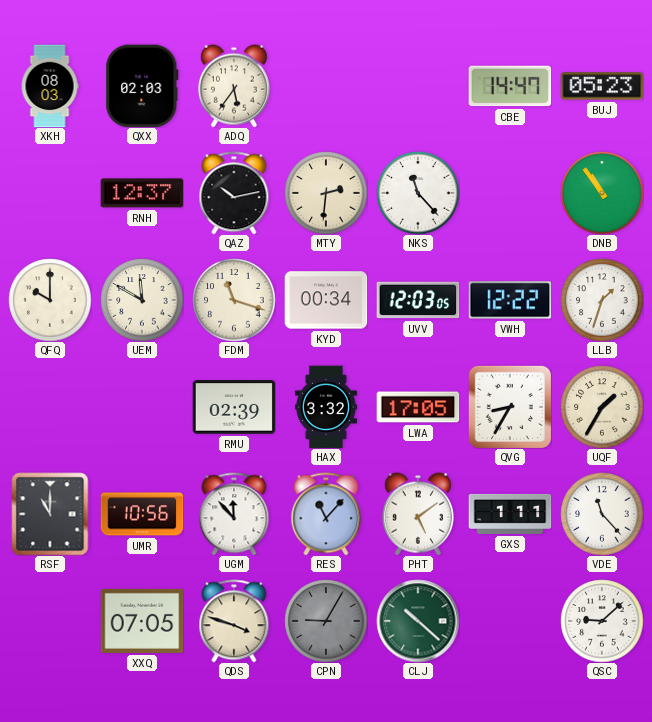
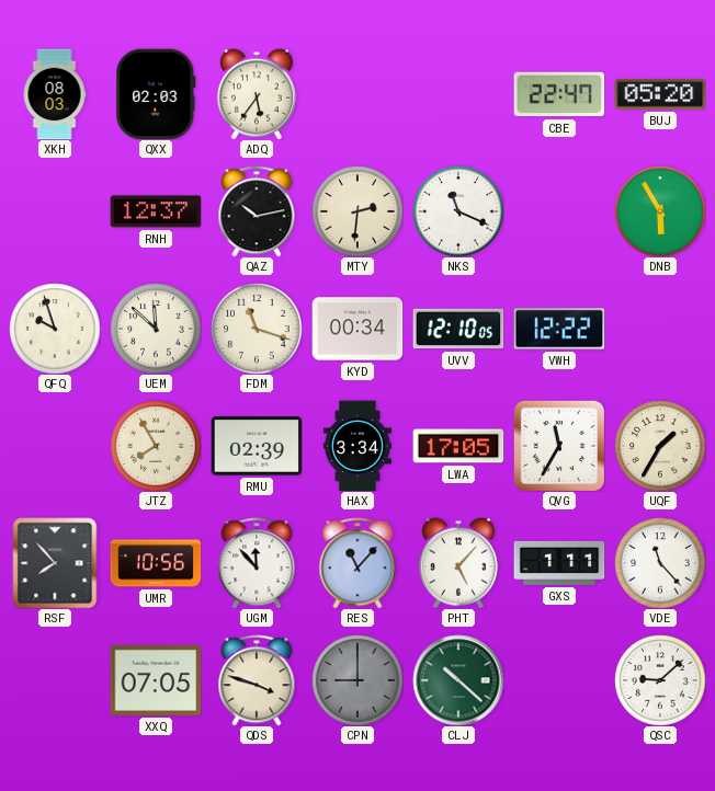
CBE: 14:47 -> 22:47 (559, 94)
BUJ: 05:23 -> 05:20 (660, 94)
NKS: 11:23 -> 11:19 (458, 211)
DNB: 10:54 -> 5:55 (660, 211)
QFQ: 10:00 -> 9:57 (55, 329)
UEM: 11:50 -> 11:52 (156, 329)
UVV: 12:03 -> 12:10 (458, 329)
LLB: 1:33 -> none (602, 300)
JTZ: none -> 7:55 (156, 446)
HAX: 3:32 -> 3:34 (357, 446)
QVG: 8:35 -> 11:35 (559, 446)
RSF: 11:00 -> 7:53 (55, 563)
PHT: 5:09 -> 5:07 (458, 563)
CPN: 9:05 -> 9:00 (357, 680)
